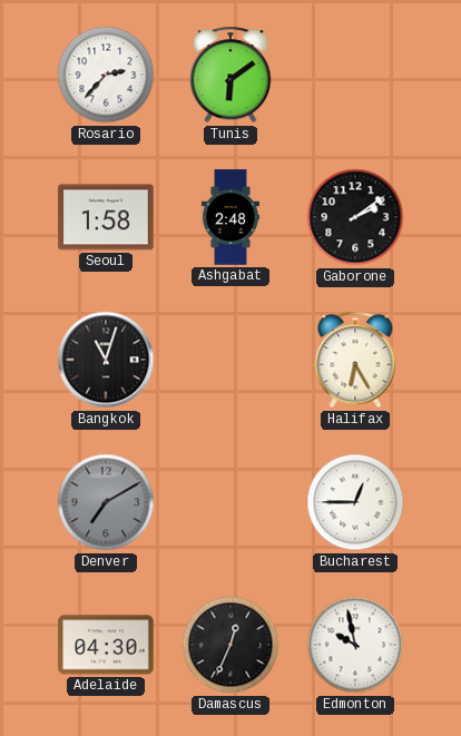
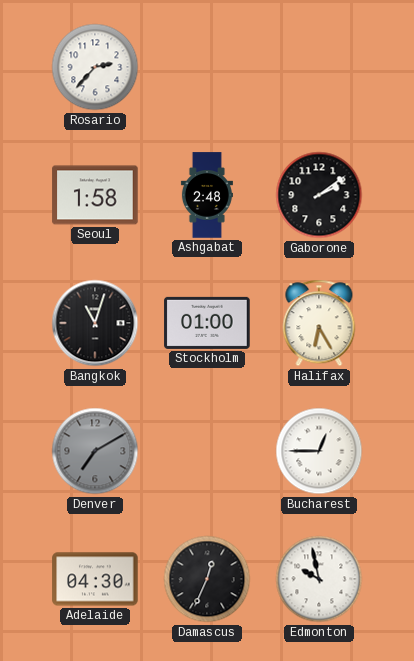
Tunis: 6:09 -> none (230, 75)
Stockholm: none -> 01:00 (207, 323)
